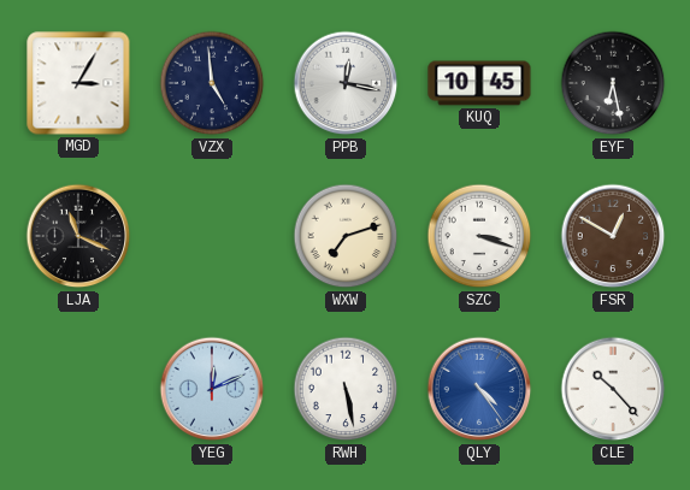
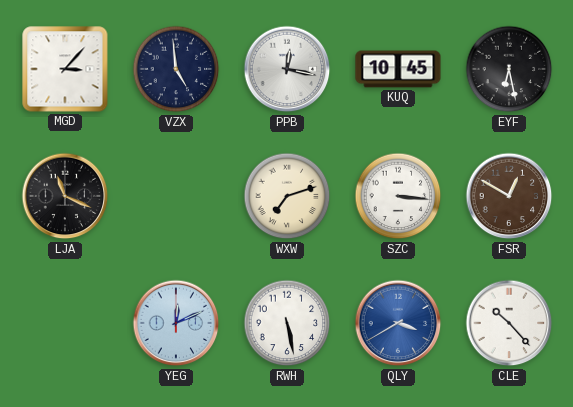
MGD: 3:05 -> 3:07 (65, 69)
SZC: 3:18 -> 3:16 (398, 196)
QLY: 4:24 -> 3:40 (398, 323)
